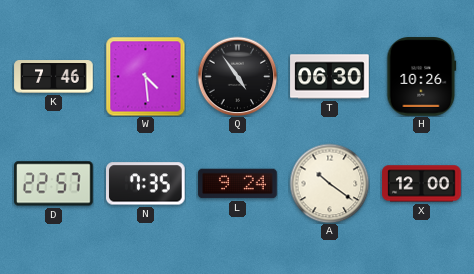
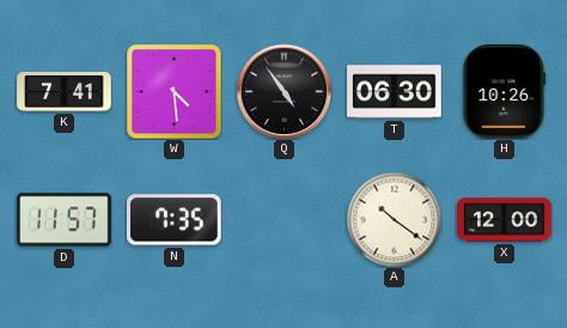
K: 7:46 -> 7:41 (65, 92)
D: 22:57 -> 11:57 (65, 220)
L: 9:24 -> none (238, 184)
